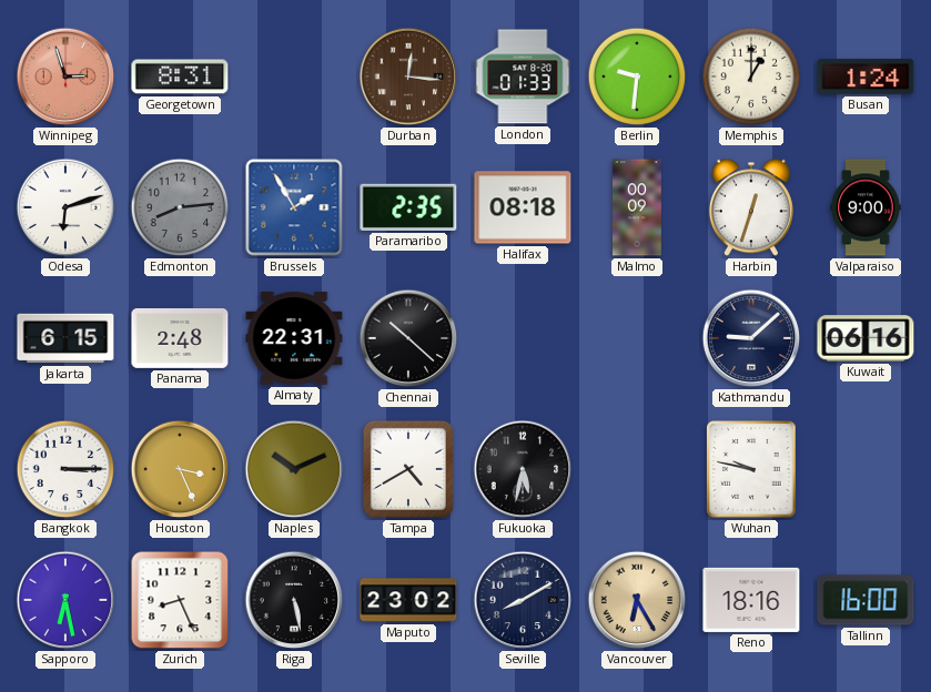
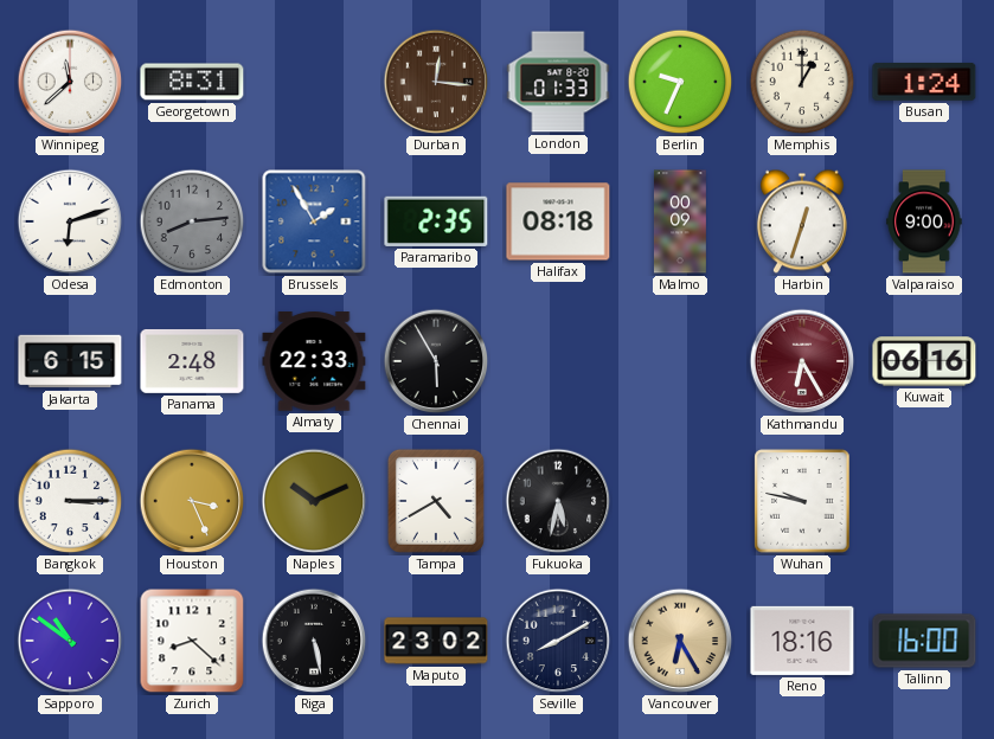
Winnipeg: 2:57 -> 11:38 (70, 82)
Winnipeg dial: salmon -> white (70, 82)
Berlin: 9:31 -> 9:34 (680, 82)
Almaty: 22:31 -> 22:33 (314, 361)
Chennai: 10:22 -> 5:55 (436, 361)
Kathmandu: 9:08 -> 6:25 (802, 361)
Kathmandu dial: navy -> burgundy (802, 361)
Sapporo: 6:28 -> 10:51 (70, 641)
Zurich: 8:26 -> 8:22 (192, 641)
